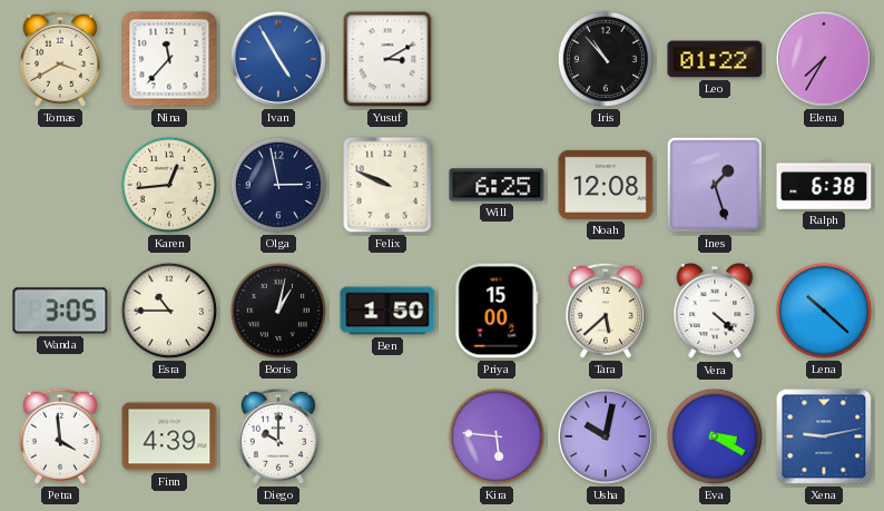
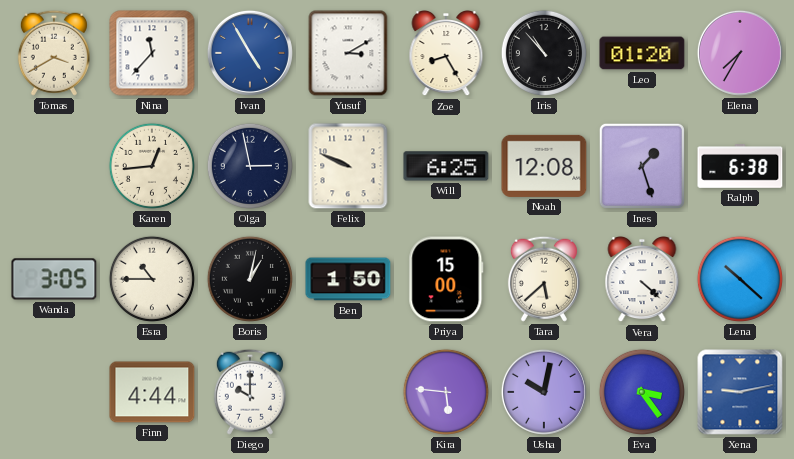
Zoe: none -> 8:25 (446, 54)
Leo: 01:22 -> 01:20 (642, 53)
Petra: 3:59 -> none (60, 436)
Finn: 4:39 -> 4:44 (152, 392)
Eva: 3:20 -> 3:24 (642, 392)
